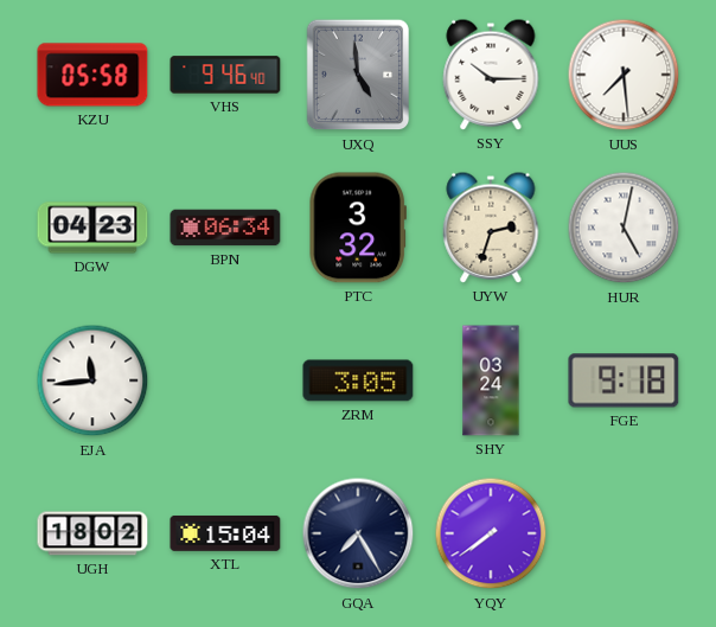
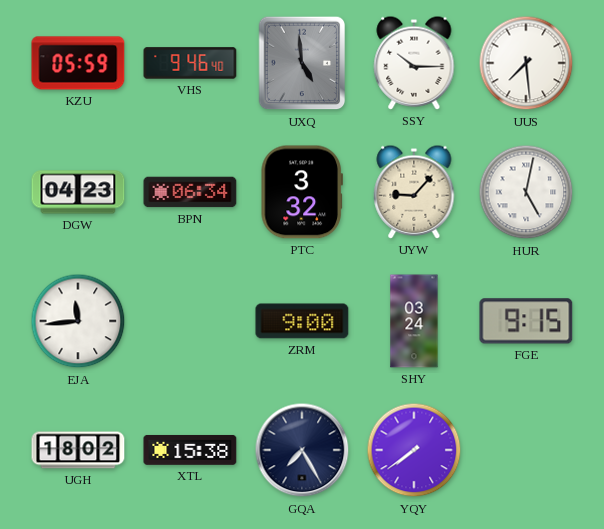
KZU: 05:58 -> 05:59 (78, 63)
UYW: 2:33 -> 9:07 (414, 192)
ZRM: 3:05 -> 9:00 (302, 321)
FGE: 9:18 -> 9:15 (526, 321)
XTL: 15:04 -> 15:38 (190, 450)
